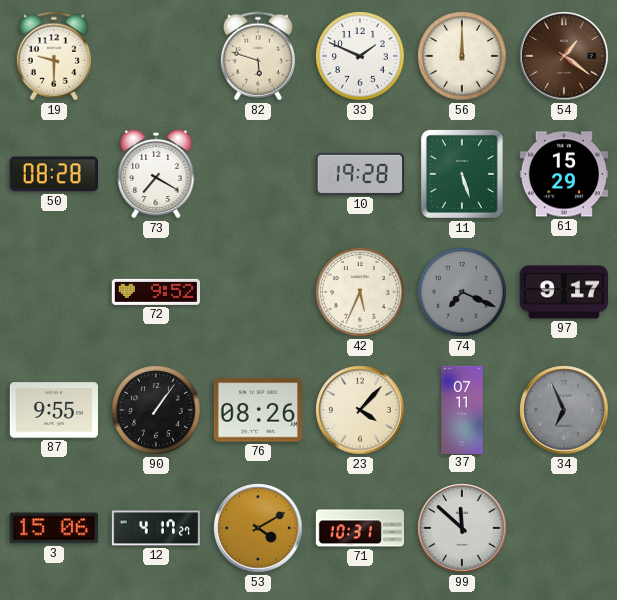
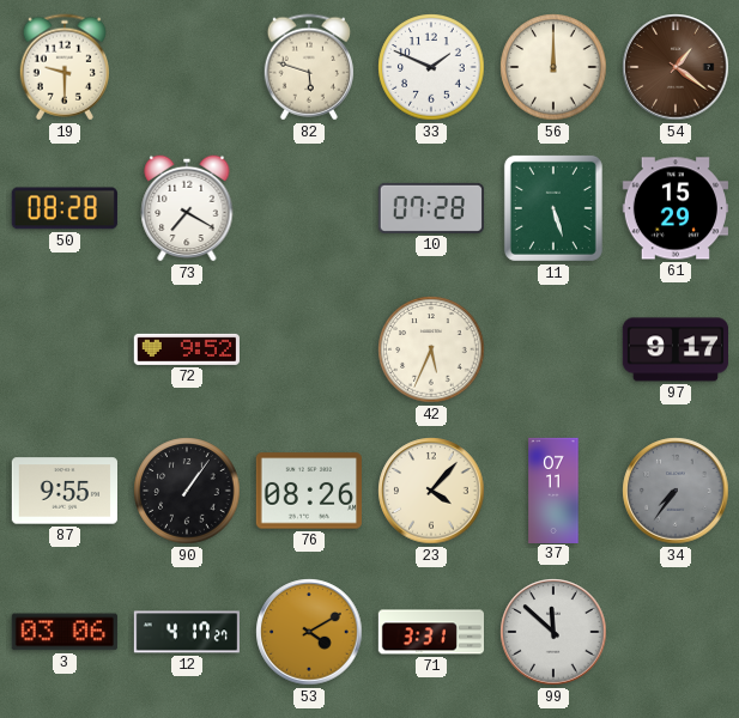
10: 19:28 -> 07:28 (431, 208)
74: 7:19 -> none (462, 292)
34: 6:56 -> 7:36 (676, 491)
3: 15:06 -> 03:06 (65, 632)
71: 10:31 -> 3:31 (430, 632)
